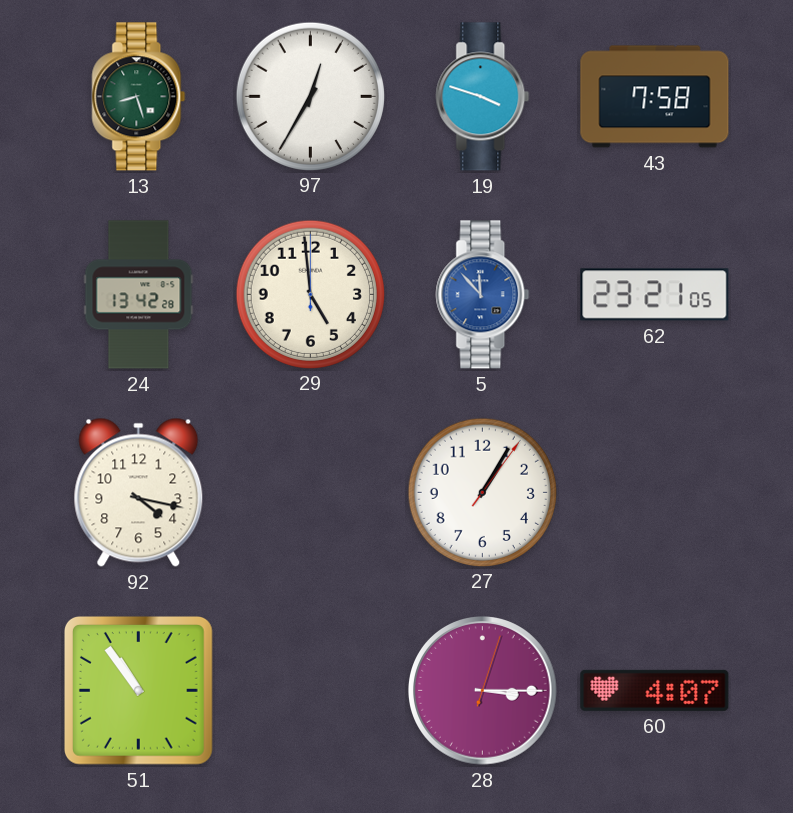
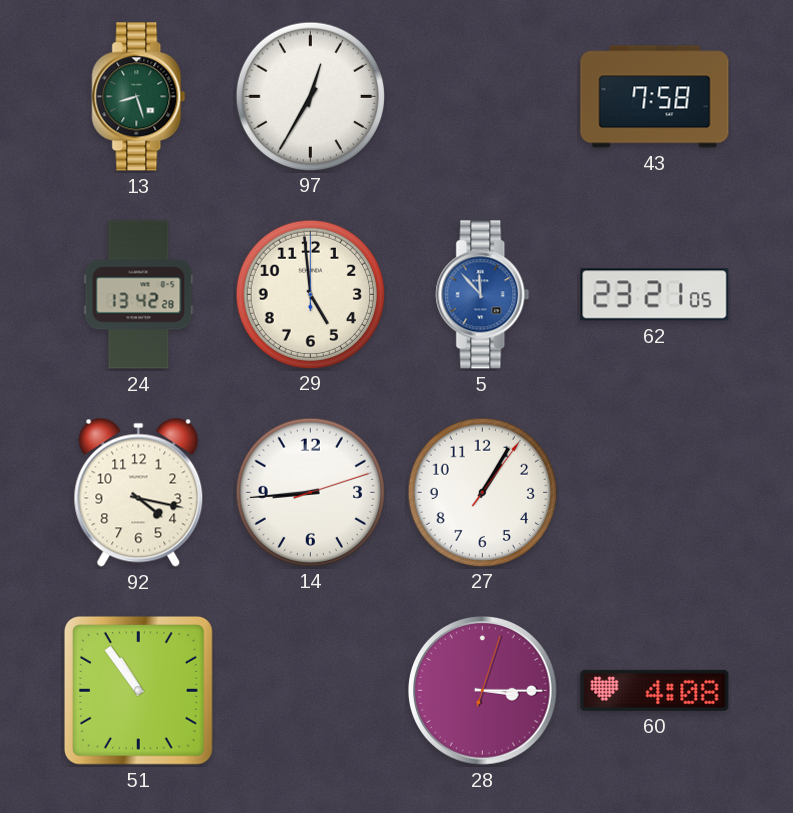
19: 3:48 -> none (483, 97)
14: none -> 8:44 (310, 492)
60: 4:07 -> 4:08 (655, 690)
